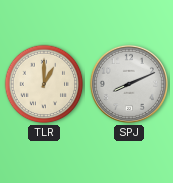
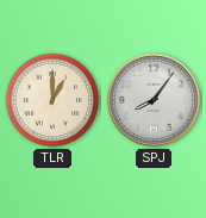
SPJ: 8:11 -> 8:06 (154, 100)
